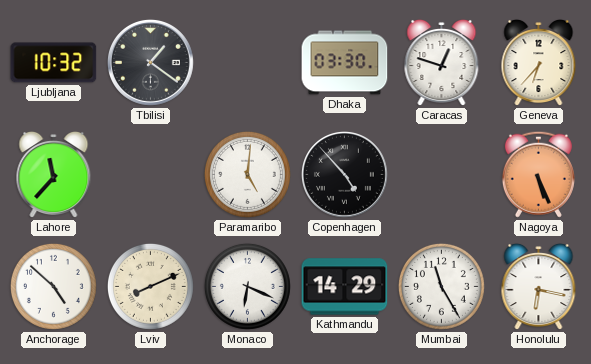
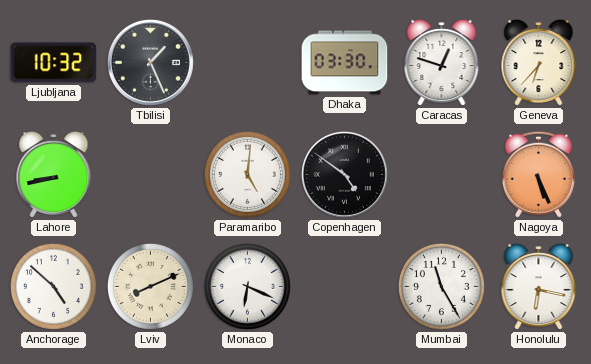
Tbilisi: 1:21 -> 1:26 (150, 62)
Lahore: 11:37 -> 8:43 (54, 175)
Copenhagen: 4:53 -> 4:51 (344, 174)
Kathmandu: 14:29 -> none (345, 287)
